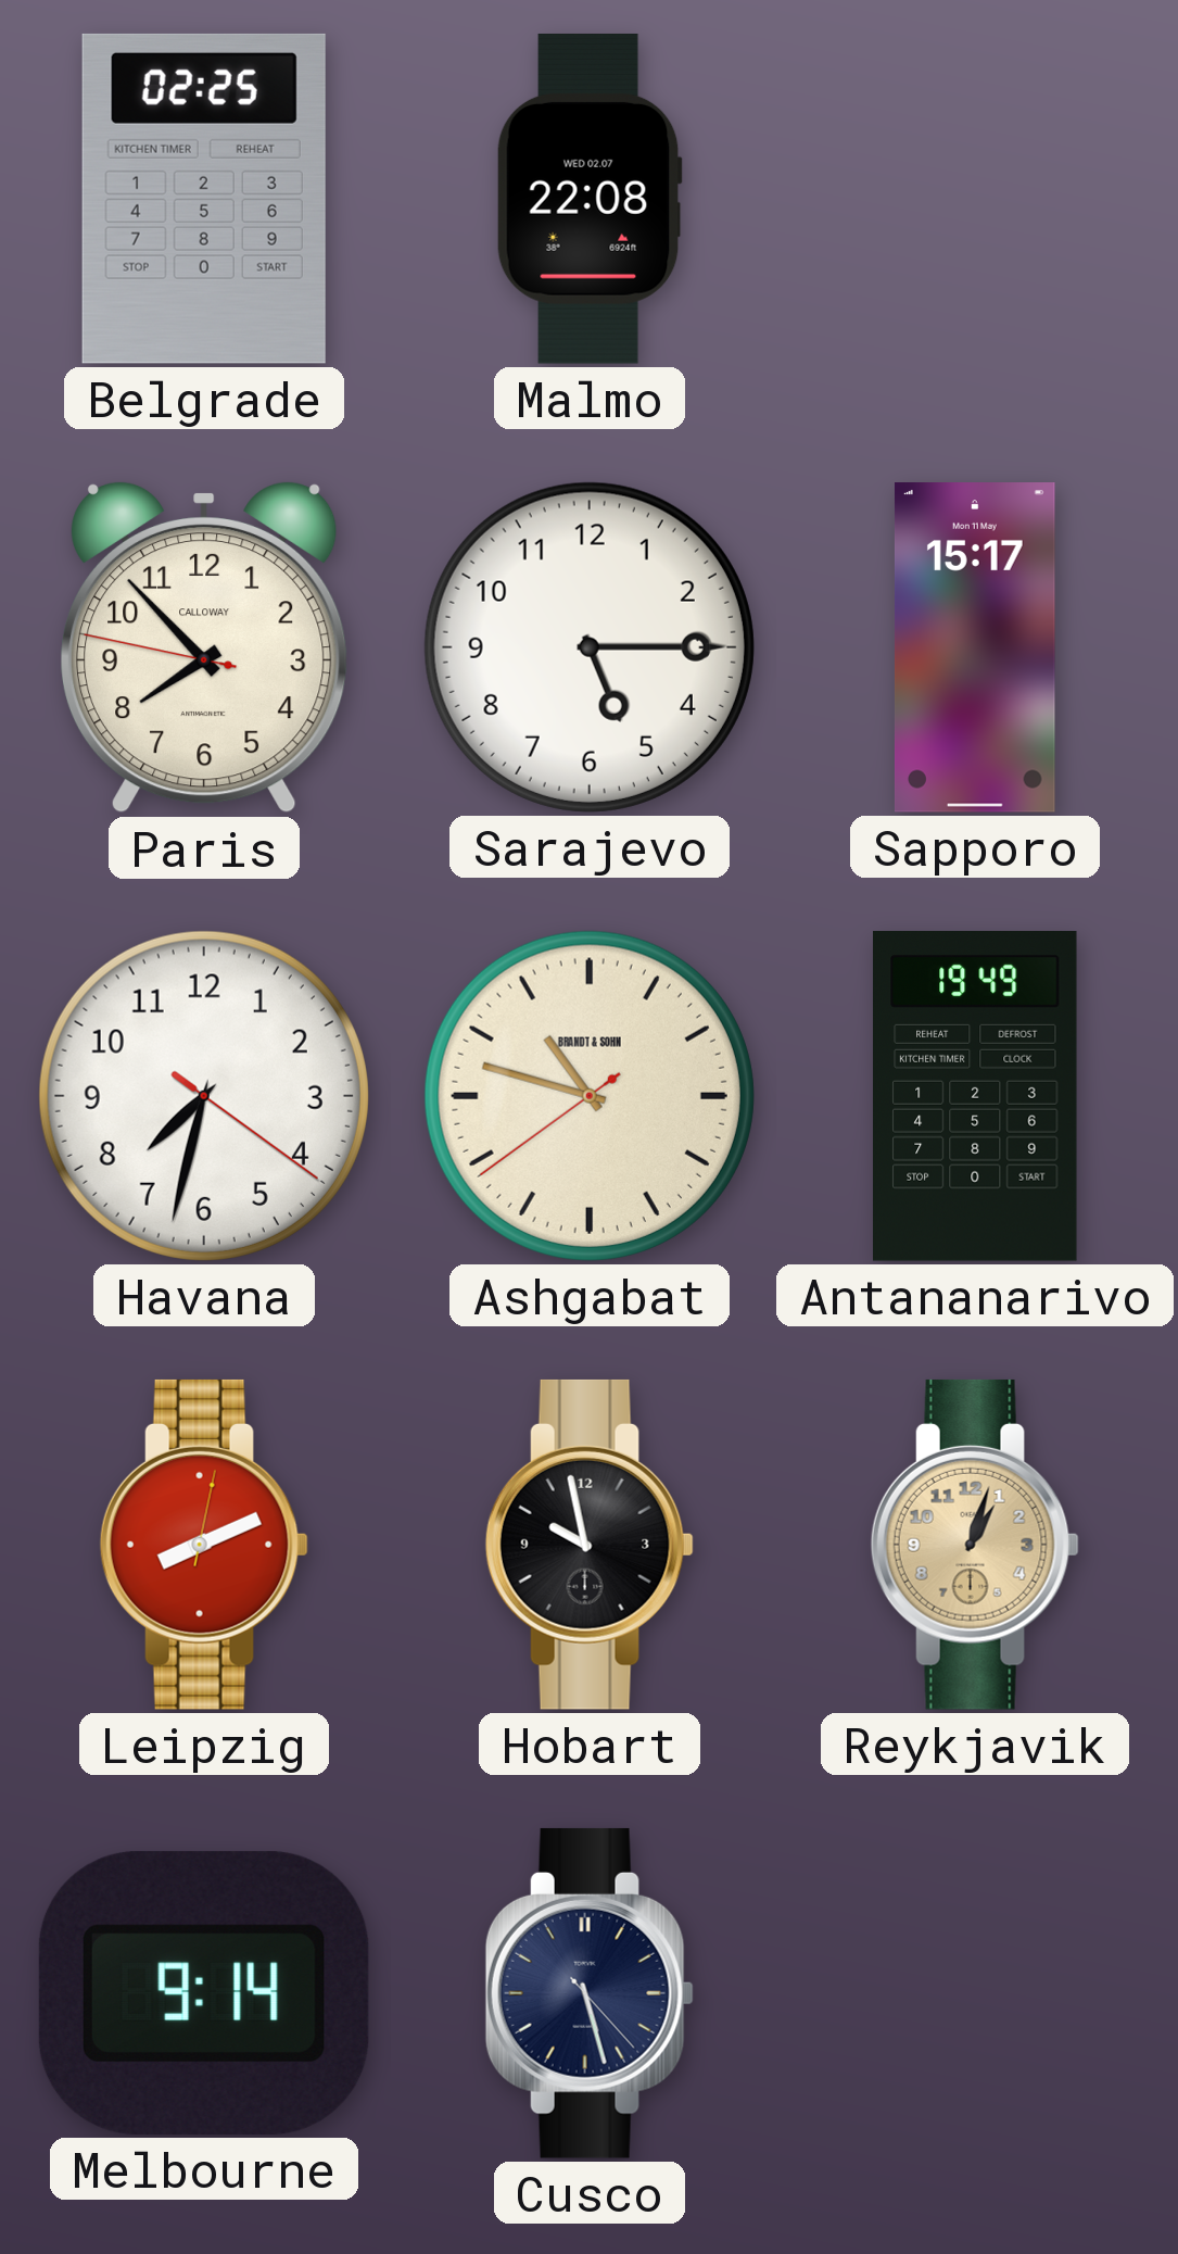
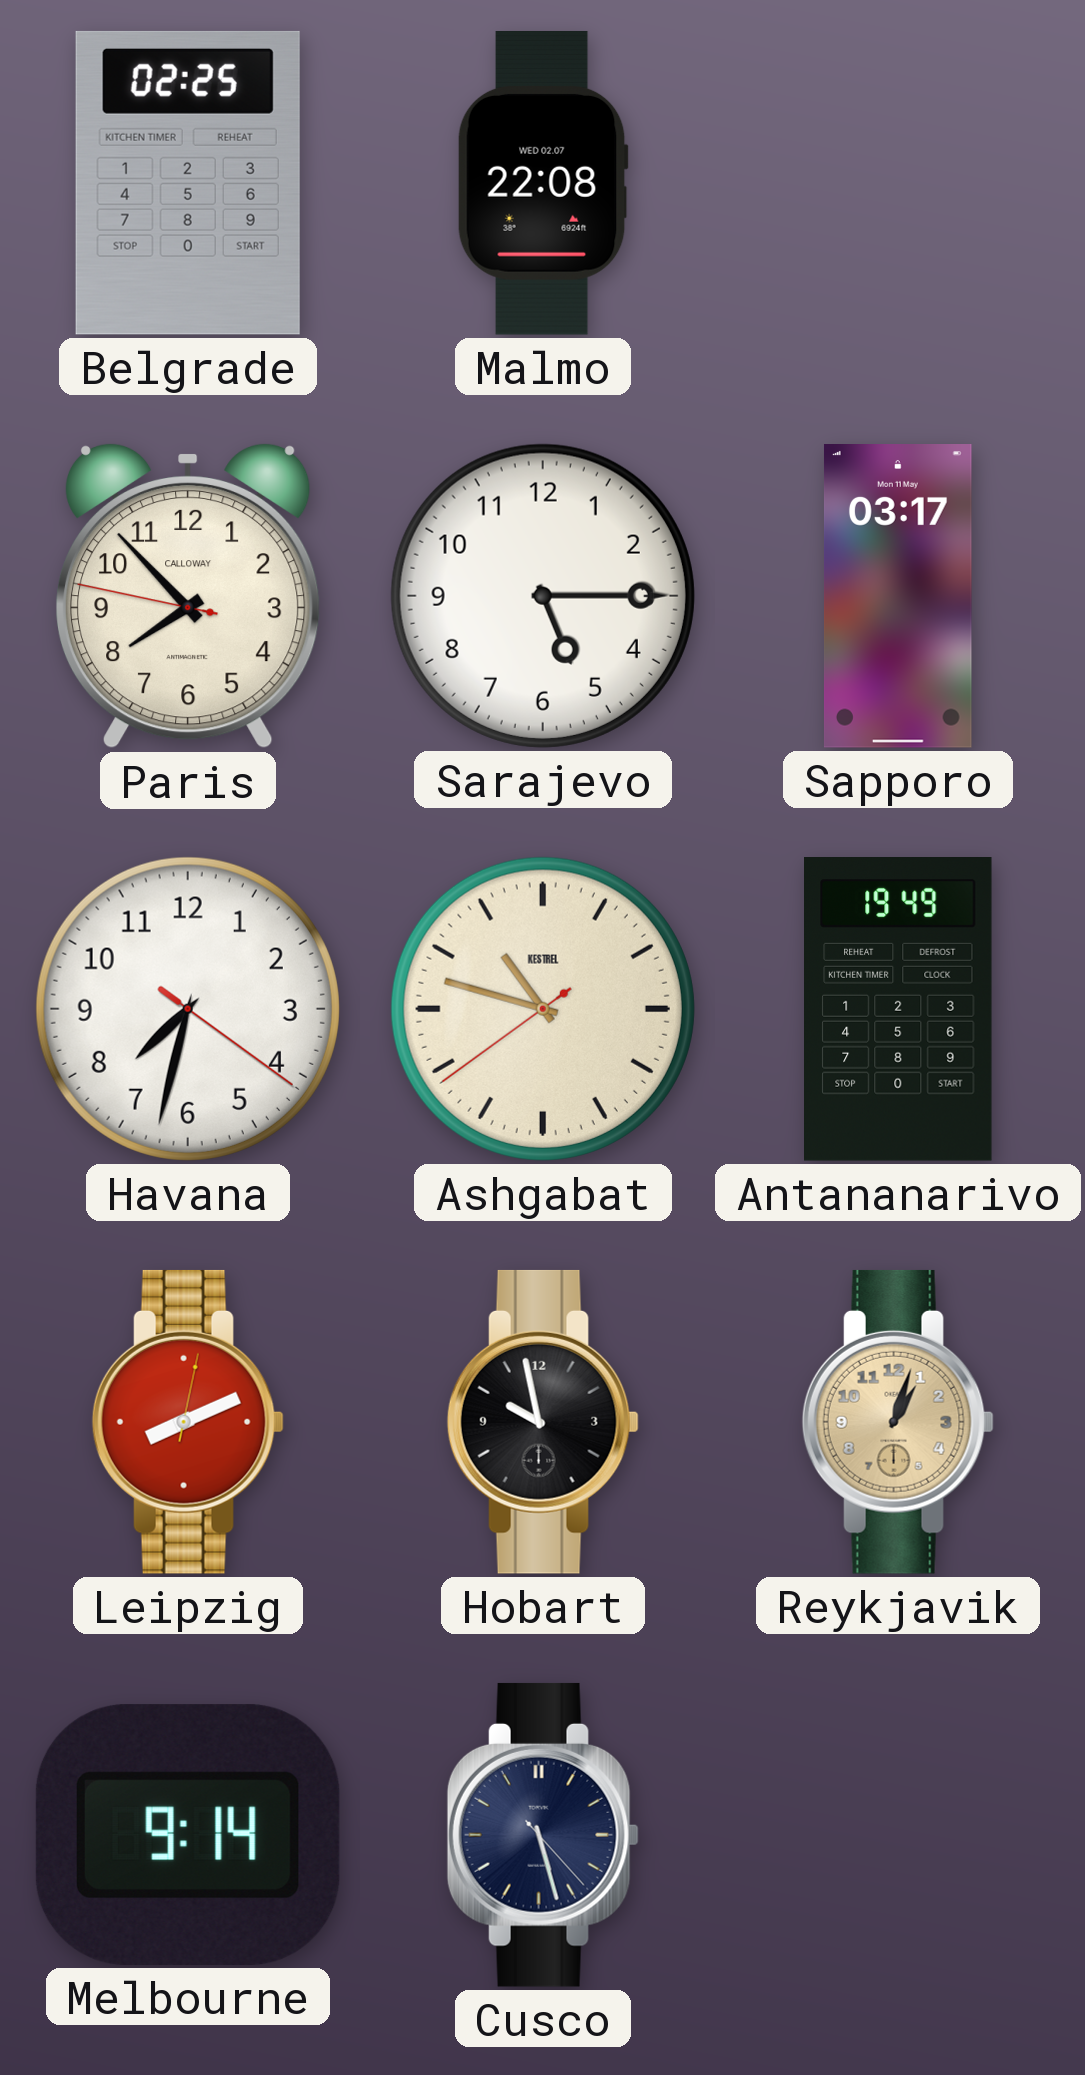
Sapporo: 15:17 -> 03:17 (898, 597)
Ashgabat brand: BRANDT & SOHN -> KESTREL (543, 1009)
